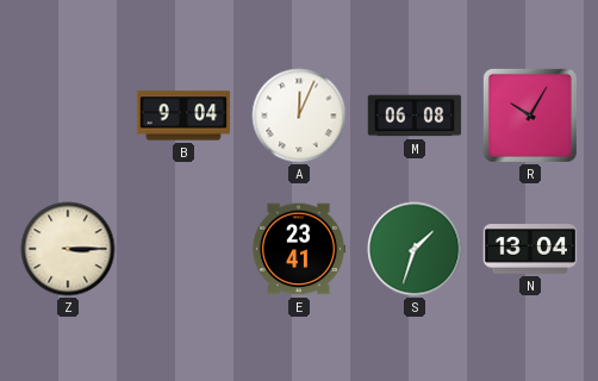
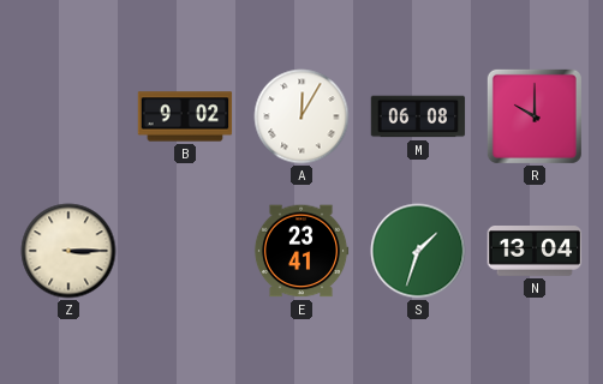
B: 9:04 -> 9:02 (185, 116)
A: 12:04 -> 12:05 (301, 116)
R: 10:05 -> 10:00 (535, 116)
